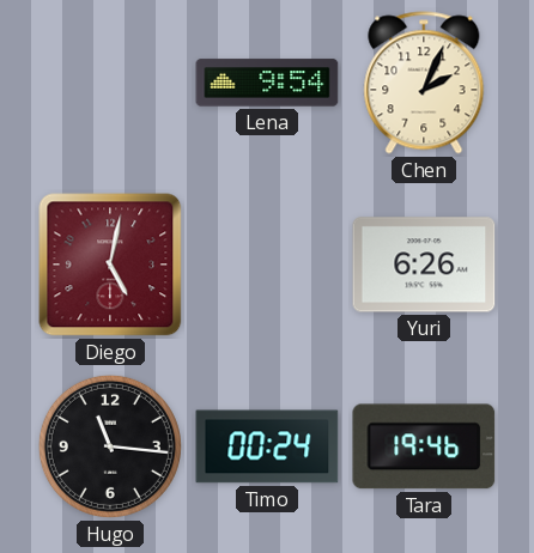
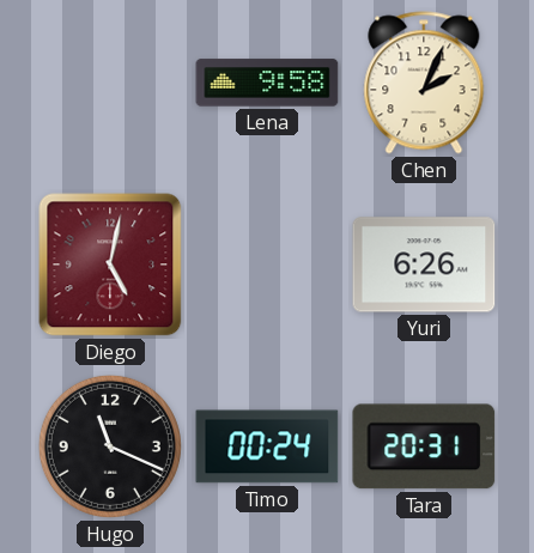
Lena: 9:54 -> 9:58 (267, 83)
Hugo: 11:16 -> 11:19 (110, 446)
Tara: 19:46 -> 20:31 (424, 446)
